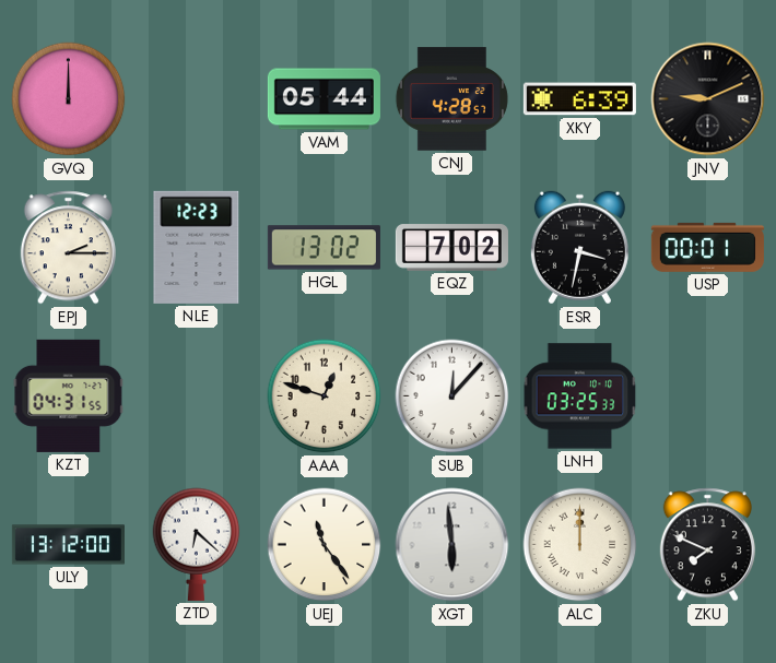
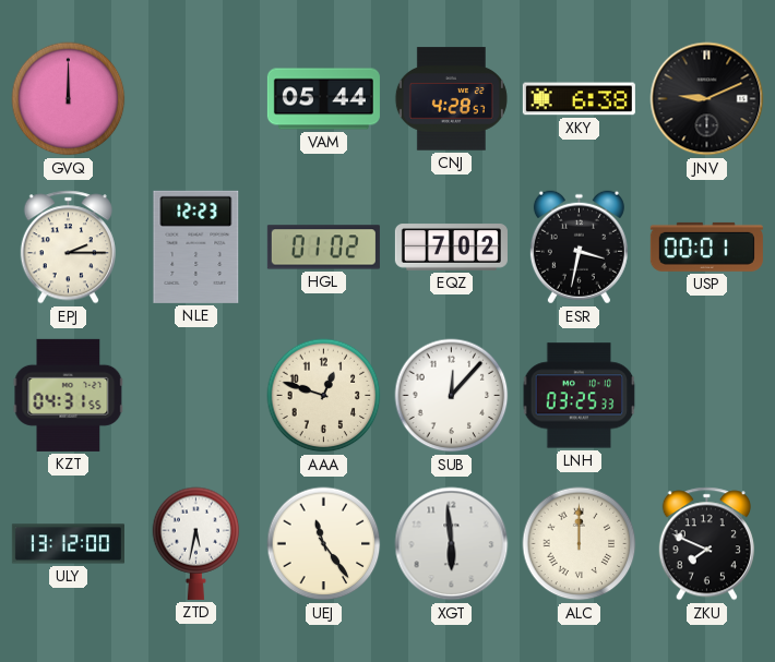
XKY: 6:39 -> 6:38 (579, 99)
HGL: 13:02 -> 01:02 (323, 248)
ZTD: 6:22 -> 5:32 (196, 543)
